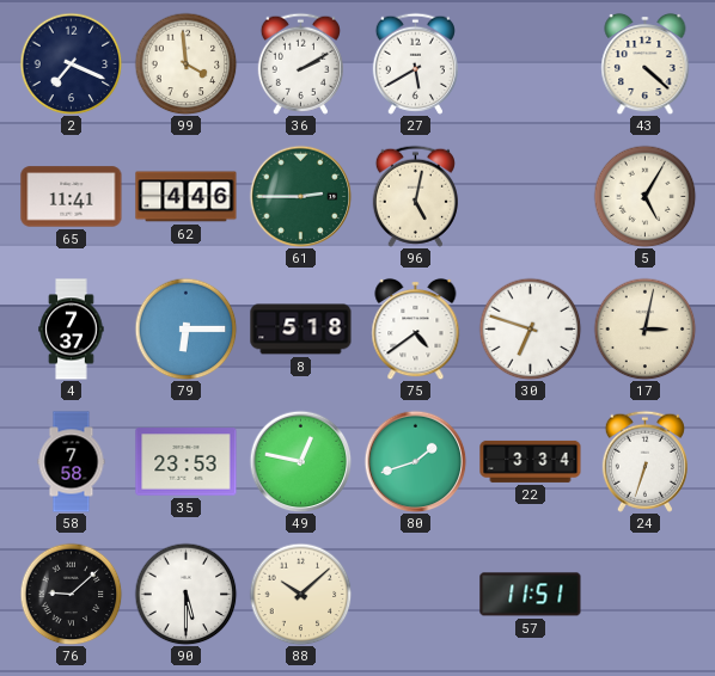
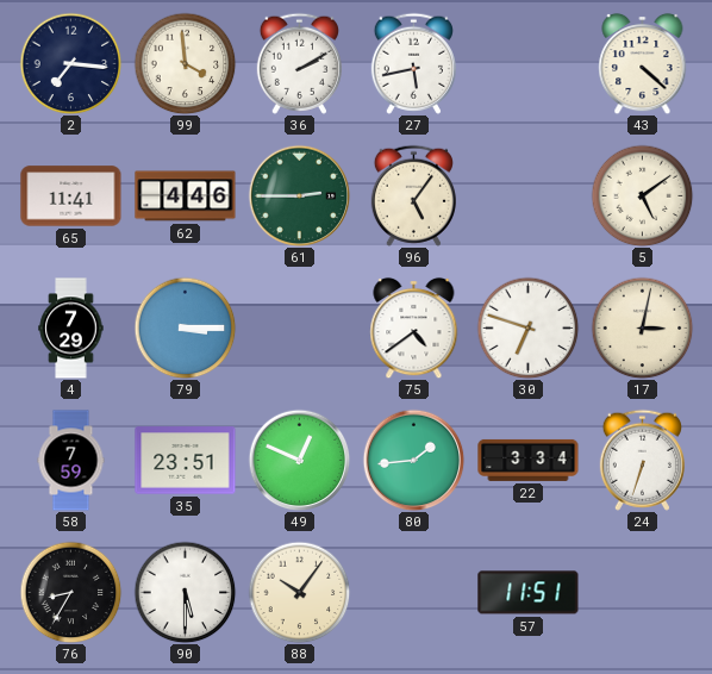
2: 7:19 -> 7:16 (70, 63)
27: 5:40 -> 5:43 (413, 63)
96: 5:02 -> 5:06 (413, 195)
5: 5:05 -> 5:09 (642, 195)
4: 7:37 -> 7:29 (71, 329)
79: 6:15 -> 3:15 (185, 327)
8: 5:18 -> none (301, 330)
58: 7:58 -> 7:59 (71, 461)
35: 23:53 -> 23:51 (186, 461)
49: 12:47 -> 12:49 (299, 460)
80: 1:42 -> 1:44 (413, 460)
76: 9:08 -> 8:35 (70, 592)
88: 10:08 -> 10:06 (299, 592)
